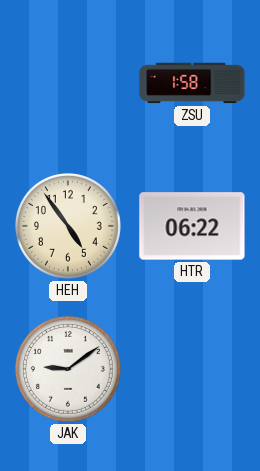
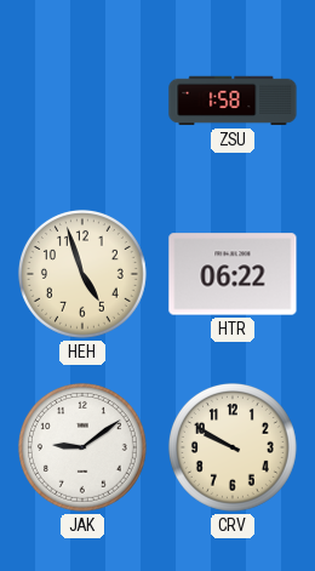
HEH: 4:54 -> 4:57 (82, 274)
CRV: none -> 9:50 (233, 447)
